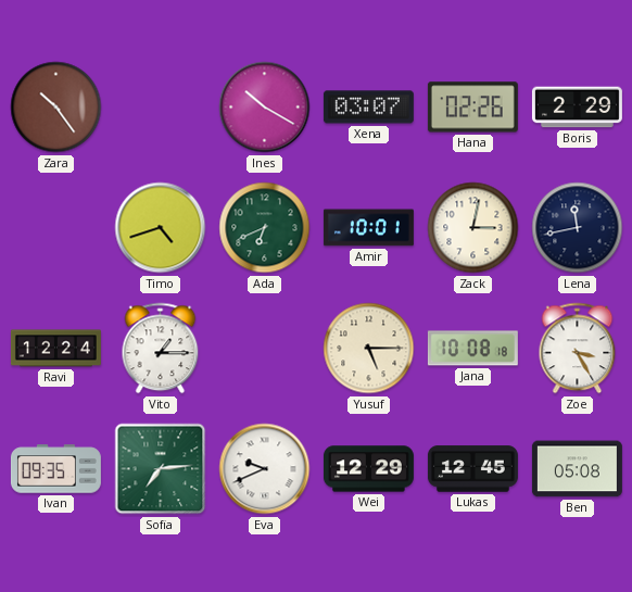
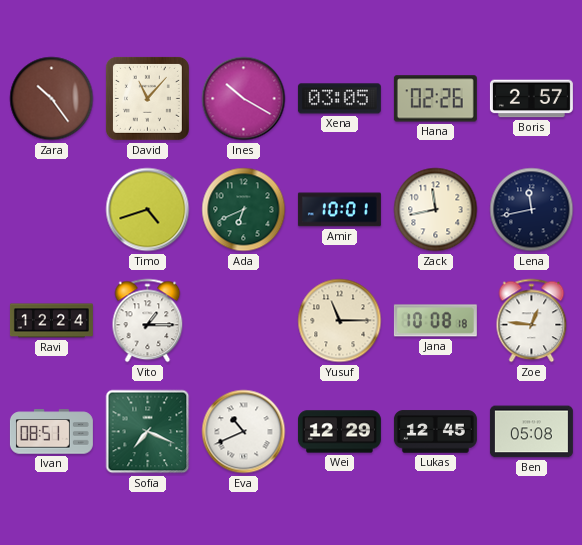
David: none -> 11:07 (147, 98)
Xena: 03:07 -> 03:05 (339, 99)
Boris: 2:29 -> 2:57 (531, 99)
Zack: 3:02 -> 11:43 (436, 210)
Yusuf: 5:15 -> 11:15 (340, 321)
Zoe: 3:25 -> 12:46 (532, 321)
Ivan: 09:35 -> 08:51 (51, 432)
Sofia: 7:14 -> 7:19 (148, 432)
Eva: 9:41 -> 10:41 (244, 432)
